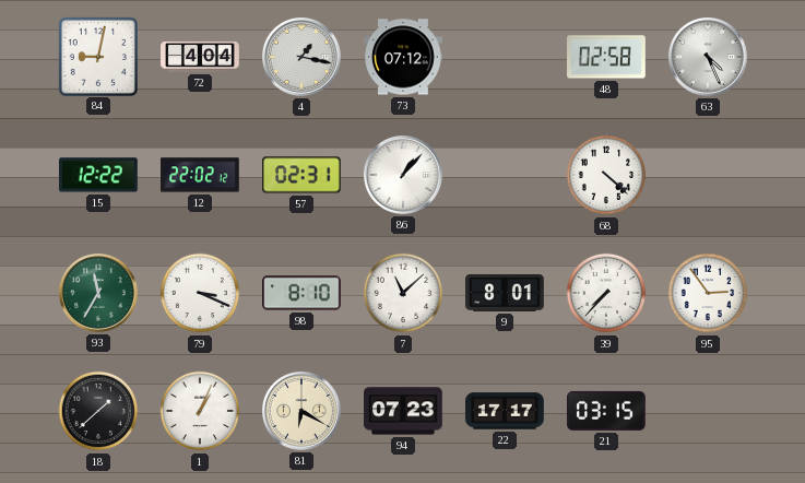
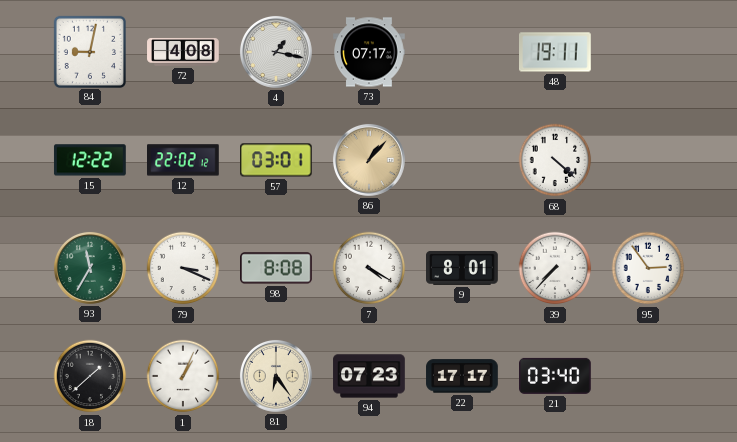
72: 4:04 -> 4:08 (183, 52)
73: 07:12 -> 07:17 (369, 52)
48: 02:58 -> 19:11 (556, 52)
63: 4:26 -> none (708, 57)
57: 02:31 -> 03:01 (277, 160)
86 dial: white -> champagne (369, 160)
98: 8:10 -> 8:08 (277, 268)
7: 11:08 -> 4:20 (369, 268)
81: 6:20 -> 6:24 (276, 376)
21: 03:15 -> 03:40 (556, 376)
